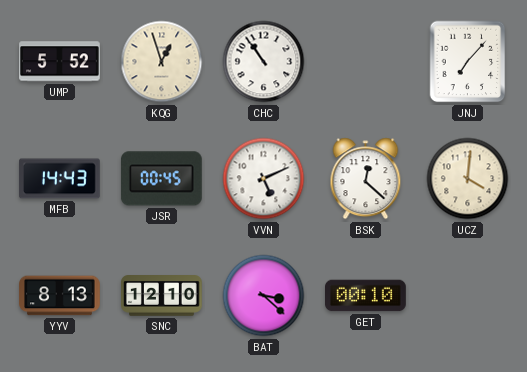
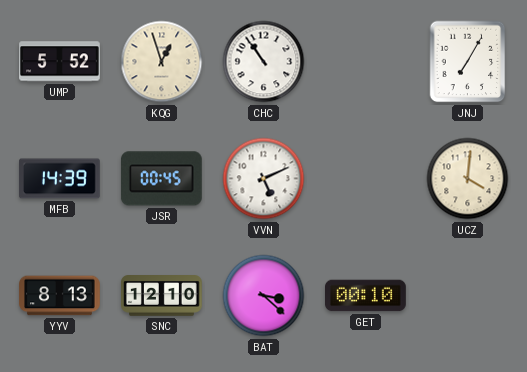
JNJ: 7:07 -> 7:05 (468, 62)
MFB: 14:43 -> 14:39 (60, 179)
BSK: 12:22 -> none (366, 179)
